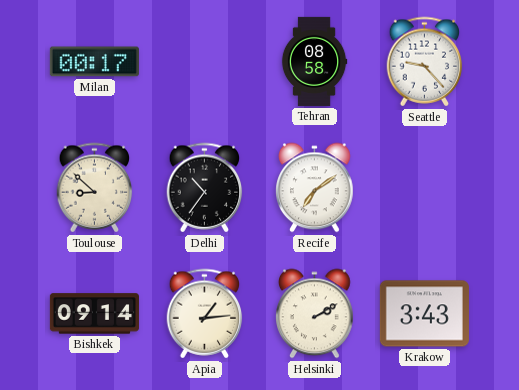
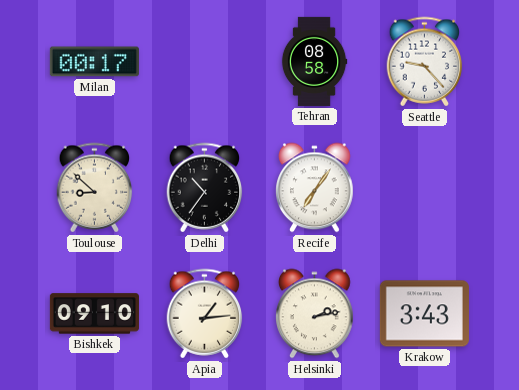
Recife: 7:09 -> 7:06 (315, 188)
Bishkek: 09:14 -> 09:10 (94, 314)
Helsinki: 2:10 -> 2:13 (315, 314)
